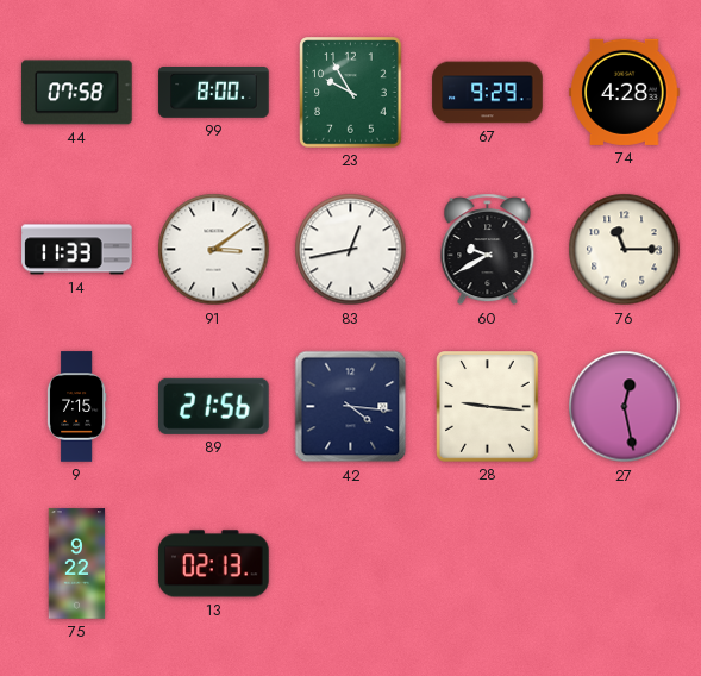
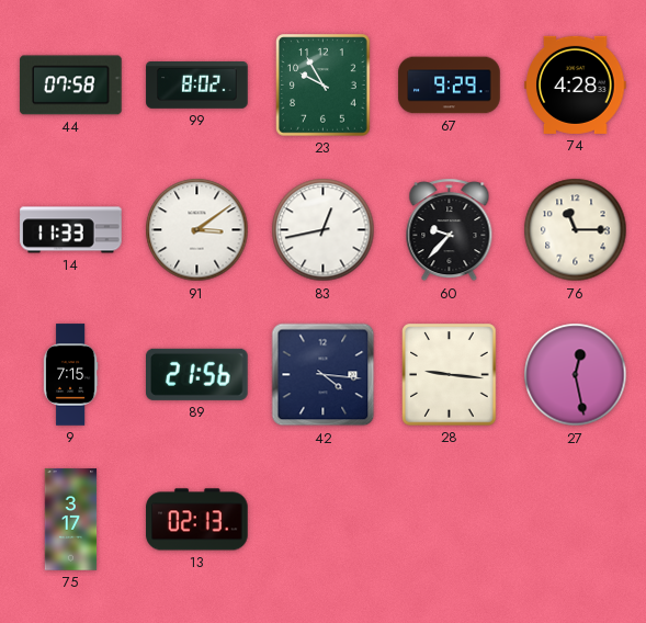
99: 8:00 -> 8:02 (197, 86)
60: 9:40 -> 9:37 (450, 230)
75: 9:22 -> 3:17 (71, 520)
